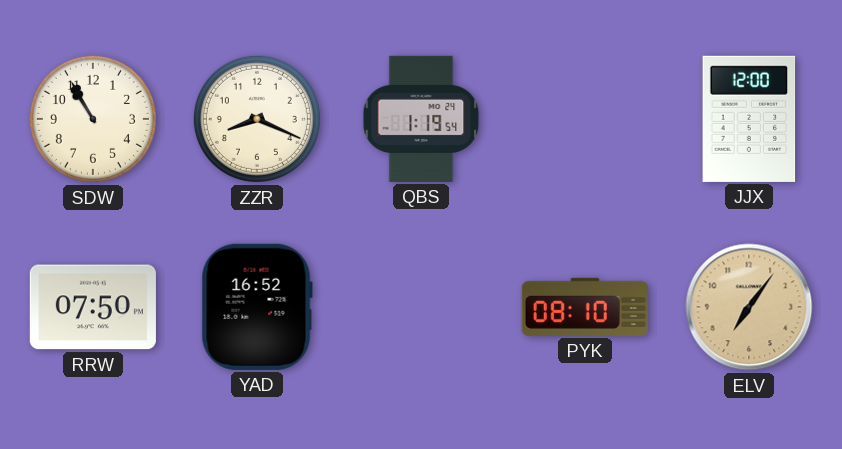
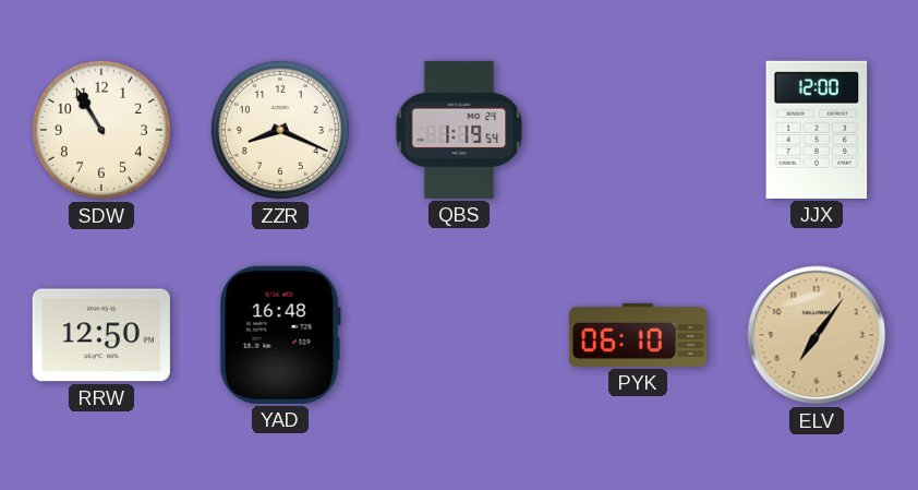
RRW: 07:50 -> 12:50 (101, 335)
YAD: 16:52 -> 16:48 (280, 335)
PYK: 08:10 -> 06:10 (638, 335)
